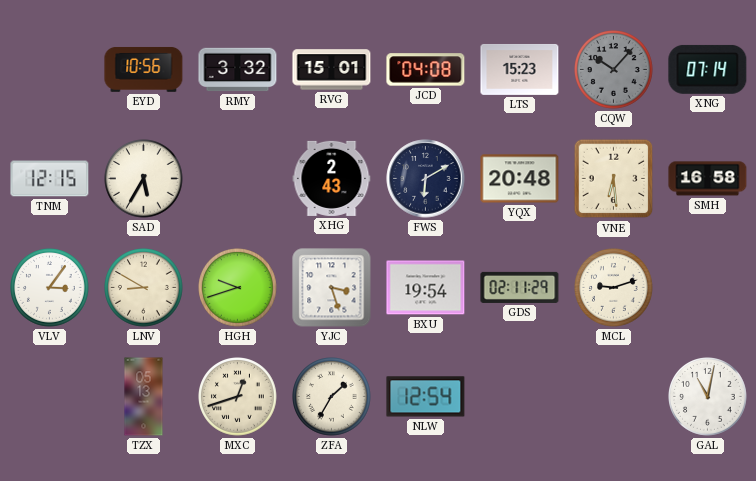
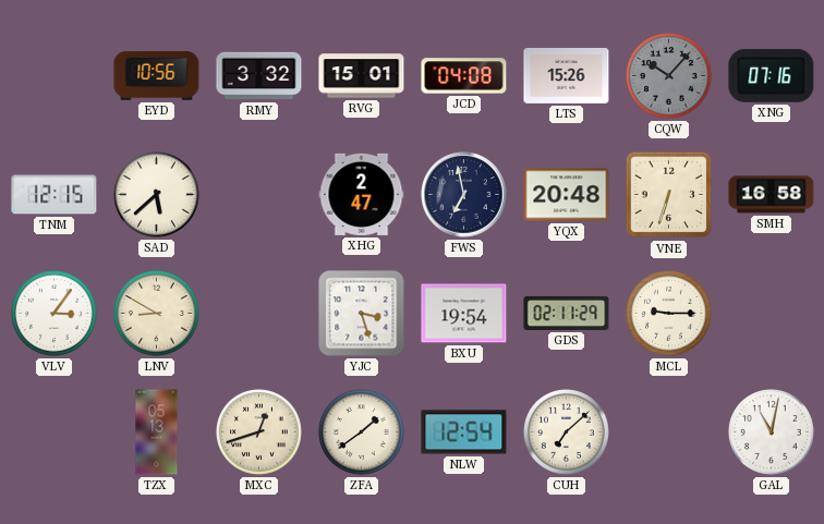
LTS: 15:23 -> 15:26 (567, 75)
XNG: 07:14 -> 07:16 (772, 75)
SAD: 5:35 -> 5:38 (157, 195)
XHG: 2:43 -> 2:47 (362, 194)
FWS: 6:10 -> 6:58 (464, 195)
VNE: 6:29 -> 6:33 (669, 195)
HGH: 9:42 -> none (238, 288)
MCL: 9:12 -> 9:15 (669, 314)
ZFA: 1:35 -> 1:39 (362, 432)
CUH: none -> 7:08 (567, 432)
